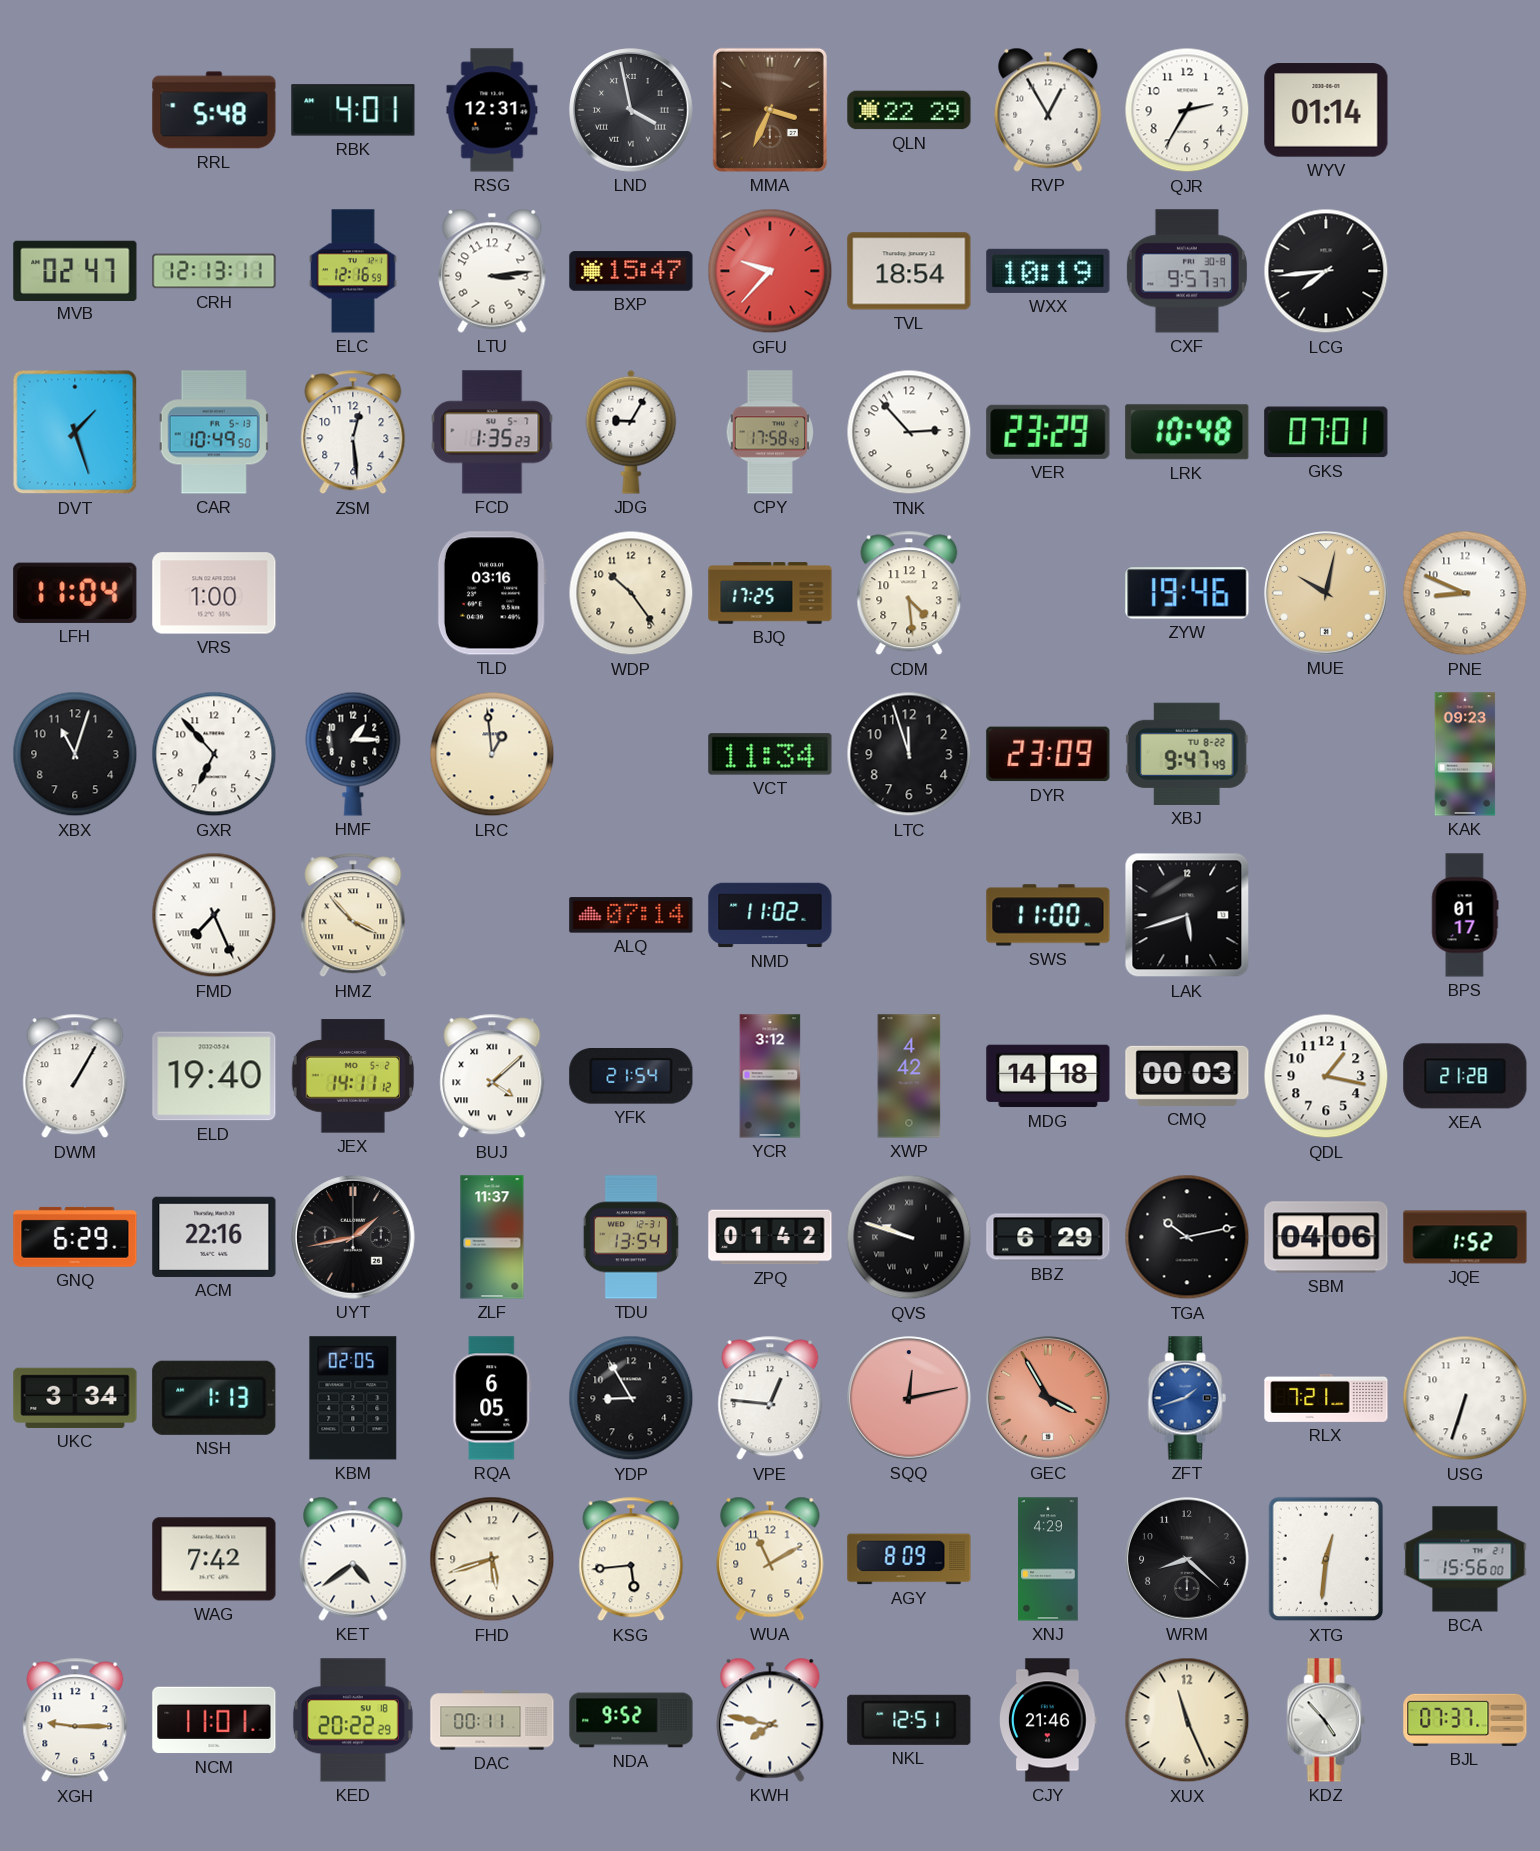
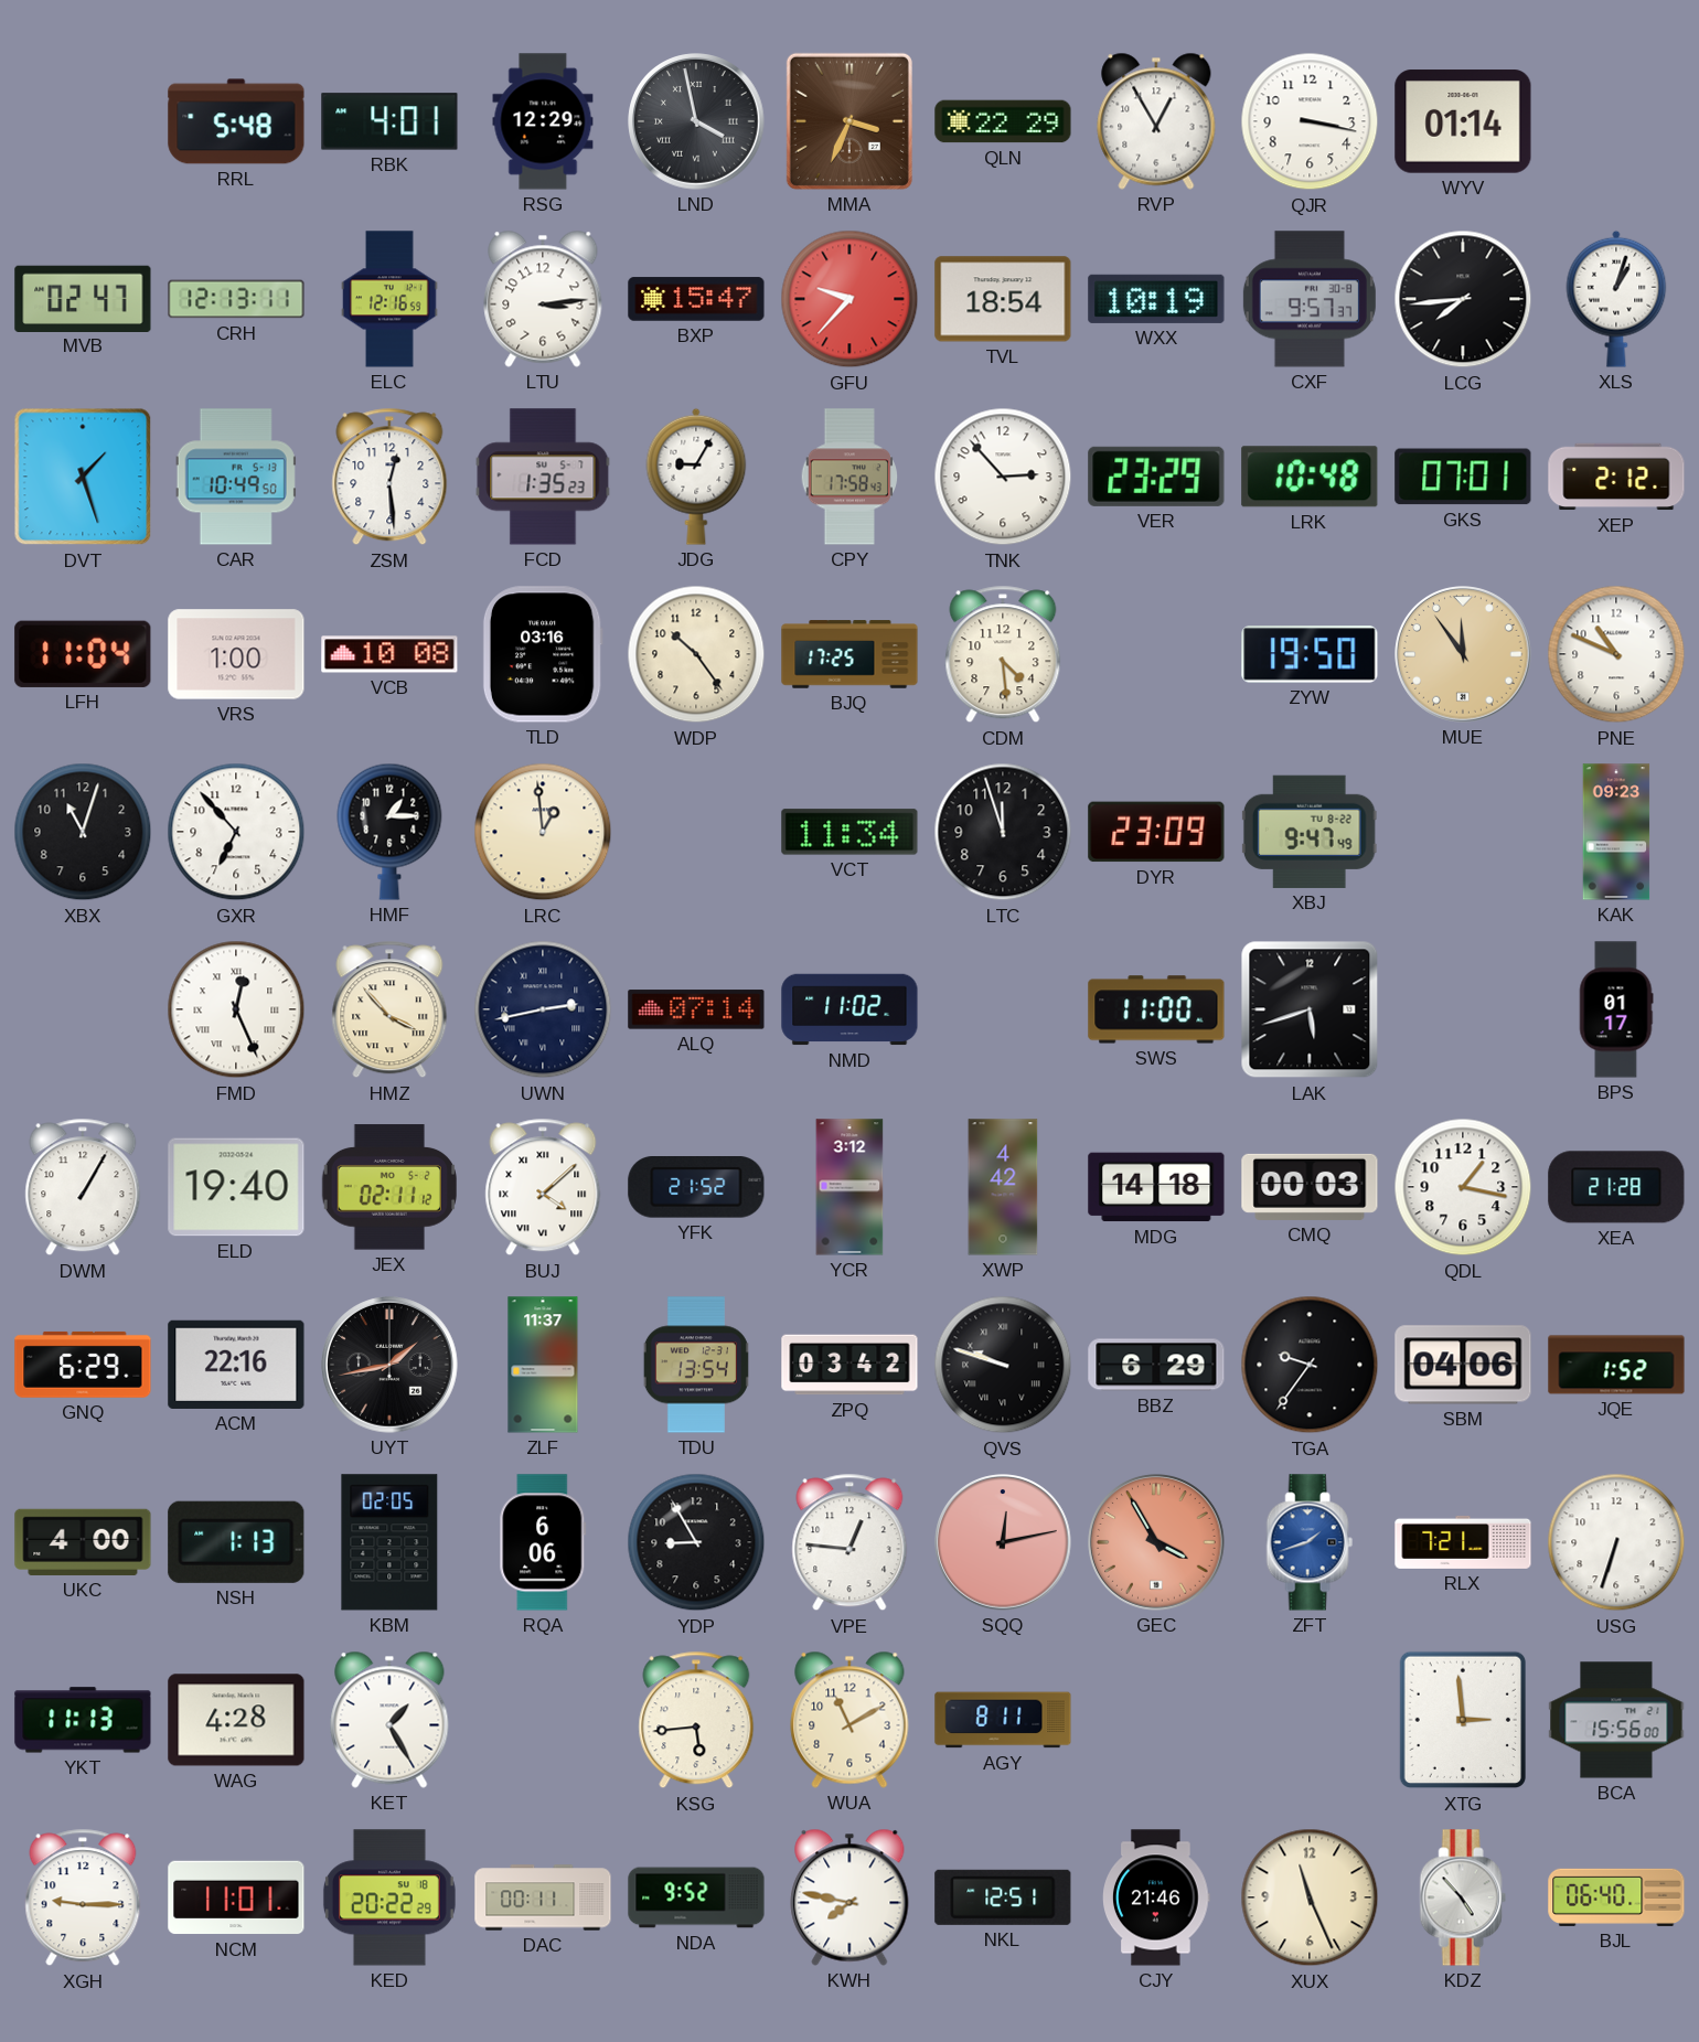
RSG: 12:31 -> 12:29 (543, 121)
QJR: 2:35 -> 3:17 (1310, 121)
XLS: none -> 1:03 (1616, 299)
XEP: none -> 2:12 (1616, 477)
VCB: none -> 10:08 (389, 654)
ZYW: 19:46 -> 19:50 (1310, 654)
MUE: 10:02 -> 11:54 (1463, 654)
PNE: 8:49 -> 10:49 (1616, 654)
FMD: 7:26 -> 12:26 (236, 1009)
UWN: none -> 2:43 (543, 1009)
JEX: 14:11 -> 02:11 (389, 1187)
YFK: 21:54 -> 21:52 (696, 1188)
ZPQ: 01:42 -> 03:42 (849, 1365)
TGA: 10:13 -> 9:36 (1310, 1365)
UKC: 3:34 -> 4:00 (83, 1542)
RQA: 6:05 -> 6:06 (543, 1542)
YKT: none -> 11:13 (83, 1720)
WAG: 7:42 -> 4:28 (236, 1720)
KET: 4:39 -> 1:25 (389, 1720)
FHD: 5:42 -> none (492, 1559)
AGY: 8:09 -> 8:11 (1003, 1720)
XNJ: 4:29 -> none (1048, 1559)
WRM: 8:22 -> none (1187, 1559)
XTG: 12:31 -> 2:59 (1462, 1720)
BJL: 07:37 -> 06:40 (1616, 1897)
